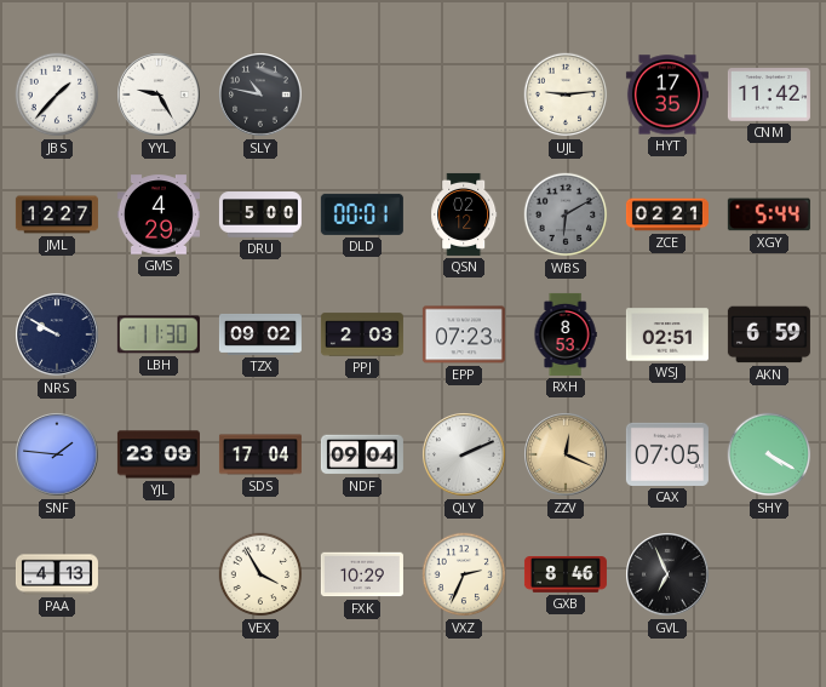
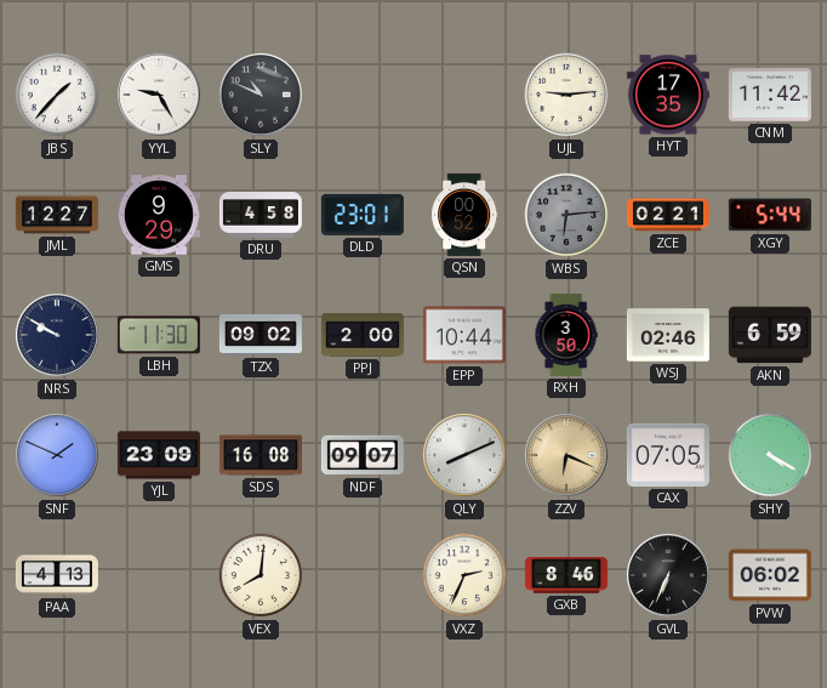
SLY: 10:47 -> 10:49 (261, 95)
GMS: 4:29 -> 9:29 (159, 215)
DRU: 5:00 -> 4:58 (261, 215)
DLD: 00:01 -> 23:01 (363, 215)
QSN: 02:12 -> 00:52 (464, 215)
WBS: 6:10 -> 6:14 (566, 215)
PPJ: 2:03 -> 2:00 (363, 335)
EPP: 07:23 -> 10:44 (464, 335)
RXH: 8:53 -> 3:50 (566, 335)
WSJ: 02:51 -> 02:46 (668, 335)
SNF: 1:46 -> 1:49 (57, 455)
SDS: 17:04 -> 16:08 (261, 455)
NDF: 09:04 -> 09:07 (363, 455)
QLY: 2:11 -> 8:11 (464, 455)
ZZV: 12:19 -> 6:19 (566, 455)
VEX: 3:55 -> 8:01 (261, 575)
FXK: 10:29 -> none (362, 574)
GVL: 6:56 -> 6:34 (668, 575)
PVW: none -> 06:02 (770, 575)
